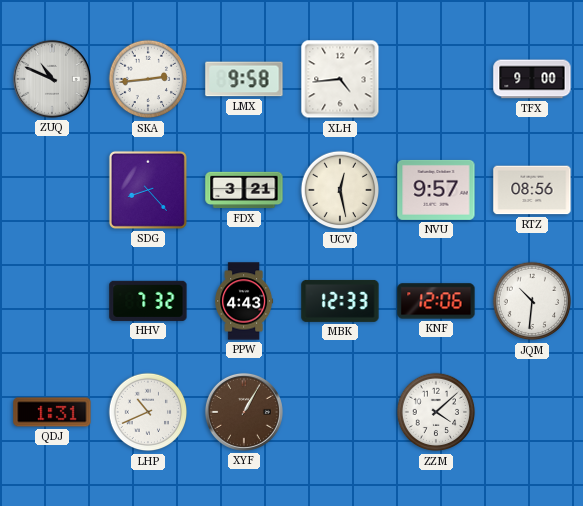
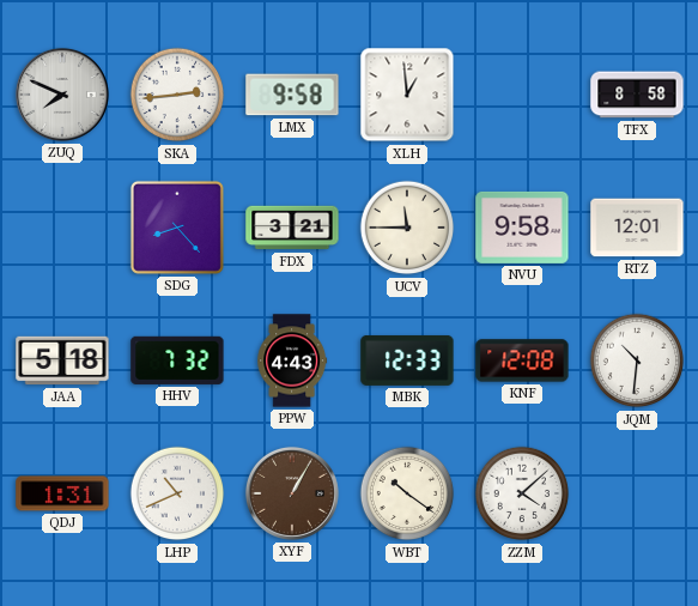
ZUQ: 10:49 -> 7:49 (62, 95)
XLH: 4:44 -> 12:59 (407, 95)
TFX: 9:00 -> 8:58 (637, 95)
UCV: 12:28 -> 11:45 (407, 228)
NVU: 9:57 -> 9:58 (522, 228)
RTZ: 08:56 -> 12:01 (637, 228)
JAA: none -> 5:18 (62, 360)
KNF: 12:06 -> 12:08 (522, 360)
WBT: none -> 10:21 (407, 493)
